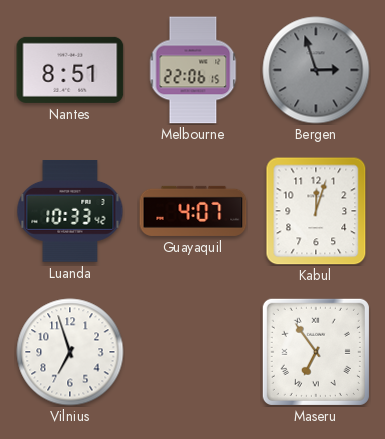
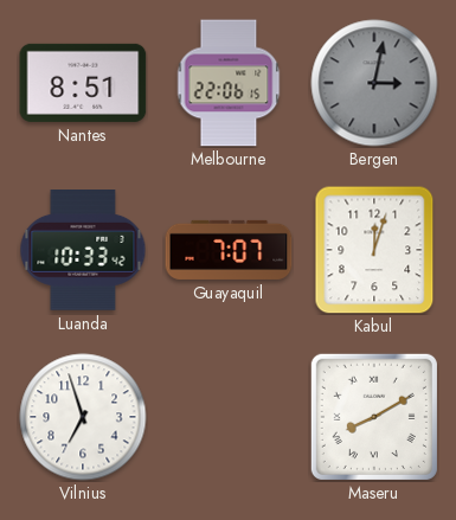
Bergen: 2:57 -> 3:02 (374, 83)
Guayaquil: 4:07 -> 7:07 (229, 250)
Maseru: 6:54 -> 8:10 (374, 417)
